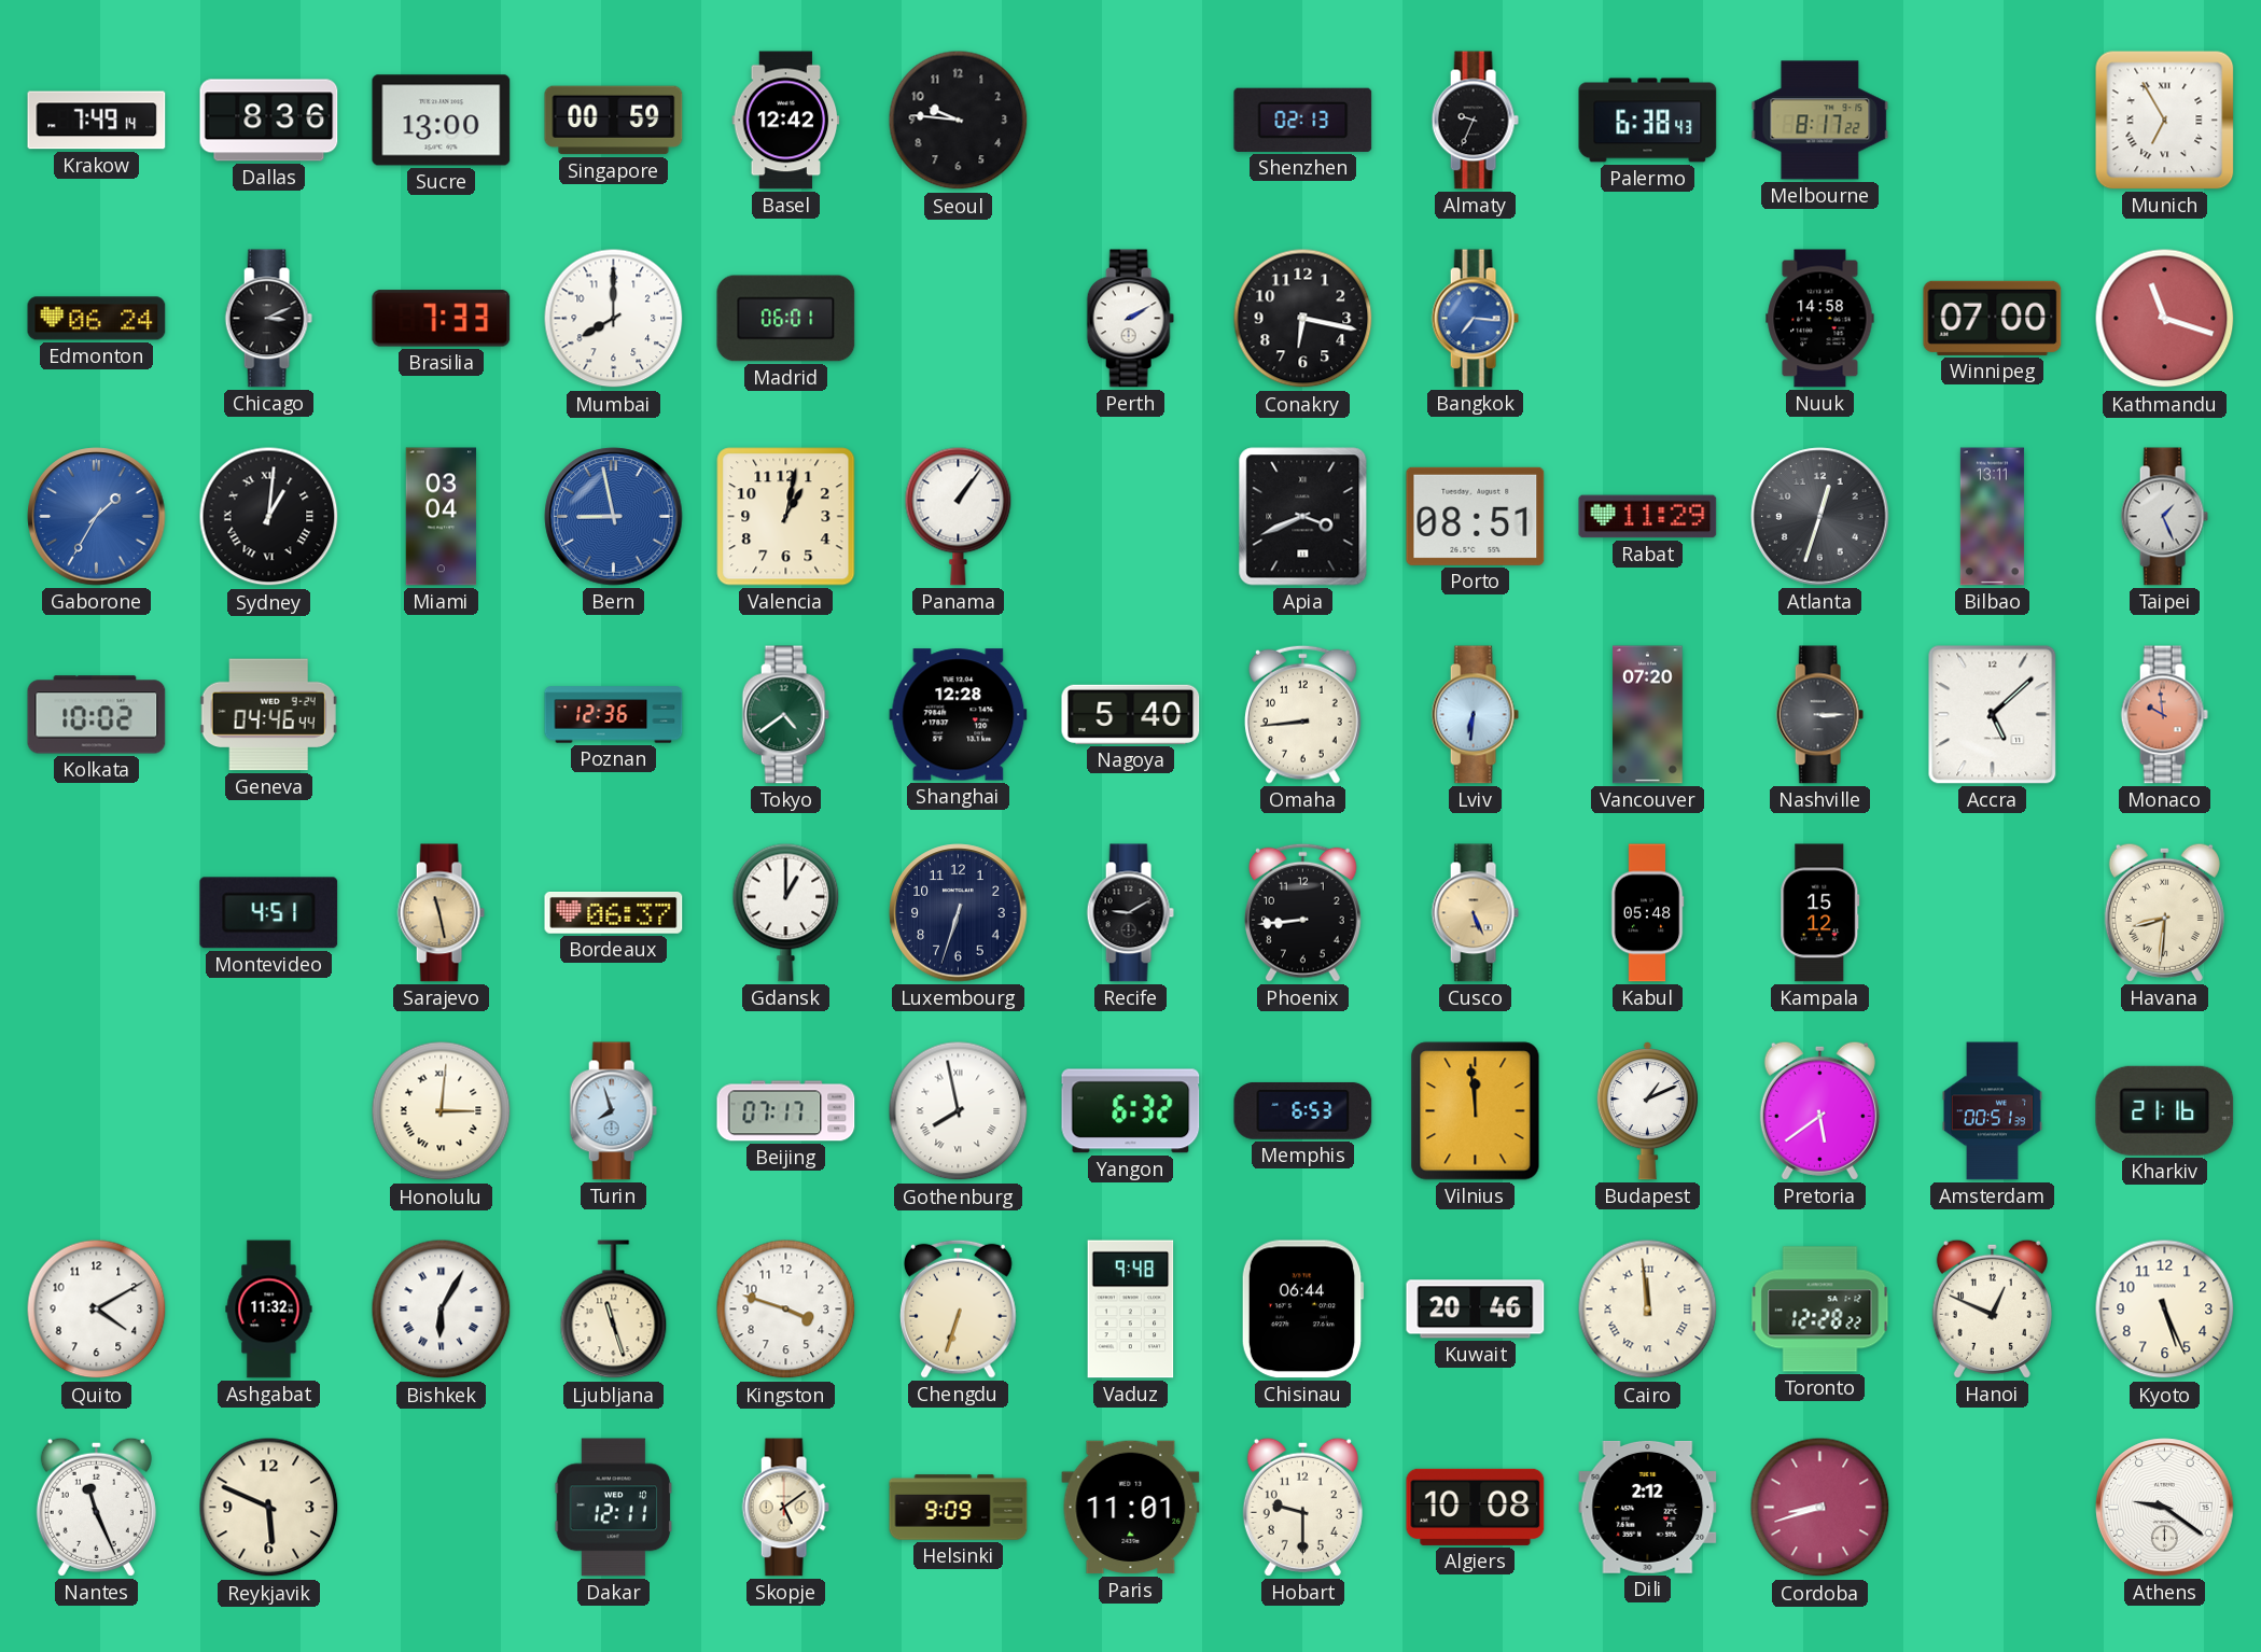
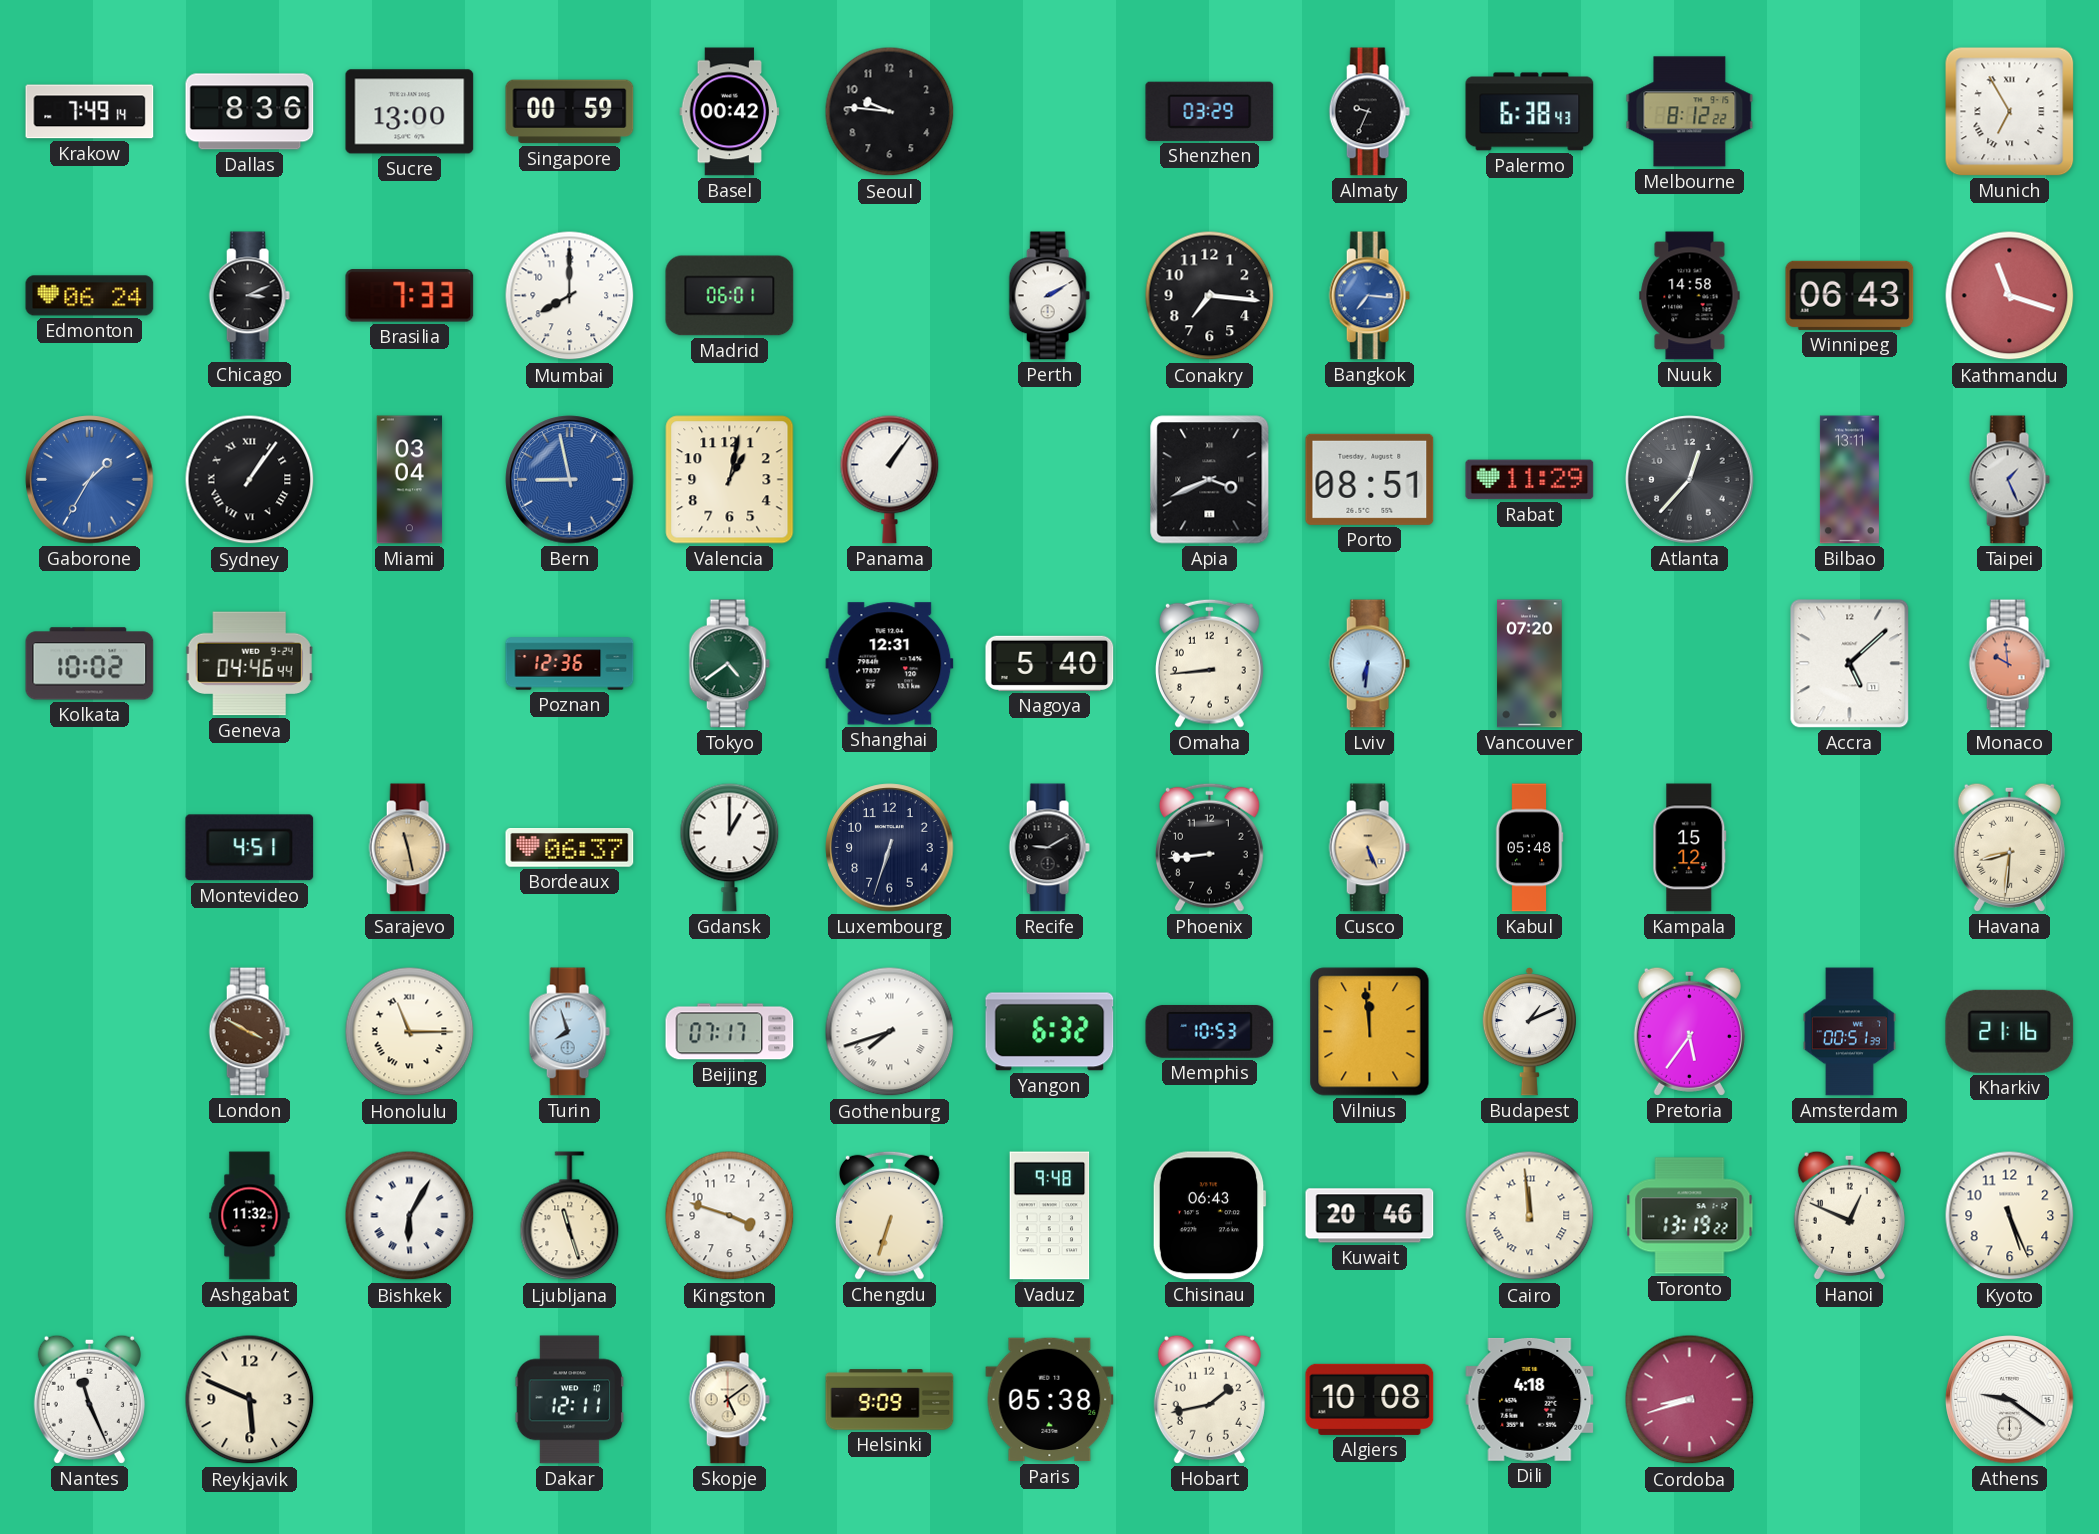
Basel: 12:42 -> 00:42 (730, 112)
Shenzhen: 02:13 -> 03:29 (1210, 111)
Melbourne: 8:17 -> 8:12 (1690, 112)
Conakry: 6:17 -> 7:16 (1210, 296)
Winnipeg: 07:00 -> 06:43 (1850, 295)
Sydney: 1:01 -> 1:06 (250, 480)
Atlanta: 12:33 -> 12:37 (1690, 480)
Shanghai: 12:28 -> 12:31 (890, 664)
Nashville: 3:15 -> none (1819, 715)
London: none -> 3:50 (249, 1032)
Honolulu: 3:01 -> 11:15 (410, 1032)
Gothenburg: 7:58 -> 7:42 (890, 1032)
Memphis: 6:53 -> 10:53 (1210, 1031)
Pretoria: 5:39 -> 5:36 (1689, 1031)
Quito: 4:10 -> none (97, 1310)
Chisinau: 06:44 -> 06:43 (1209, 1216)
Toronto: 12:28 -> 13:19 (1690, 1216)
Paris: 11:01 -> 05:38 (1050, 1400)
Hobart: 9:30 -> 1:43 (1209, 1399)
Dili: 2:12 -> 4:18 (1530, 1399)
